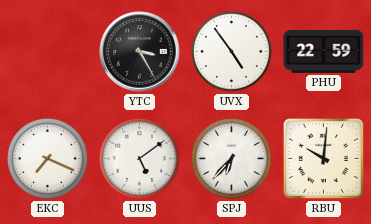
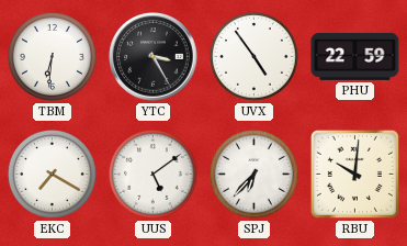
TBM: none -> 6:31 (53, 57)
EKC: 7:19 -> 7:20 (53, 175)
